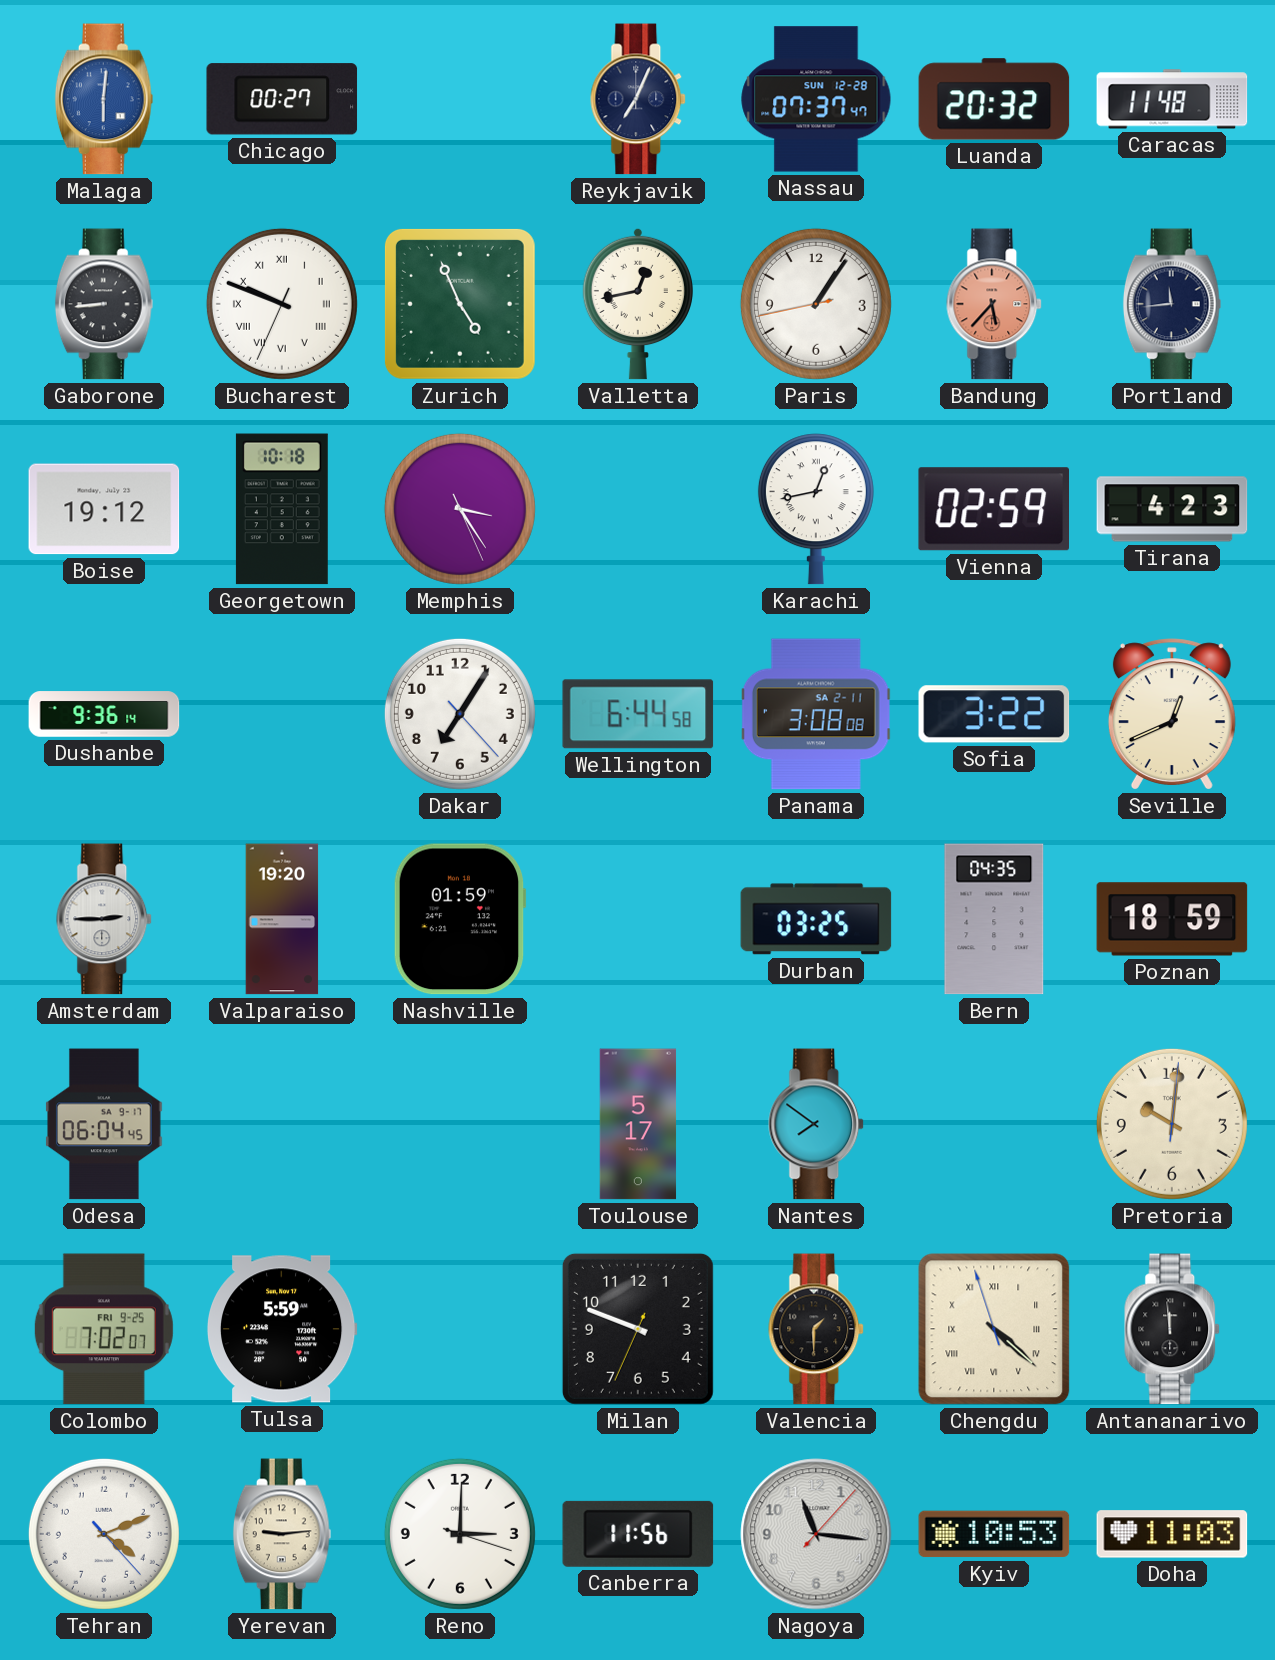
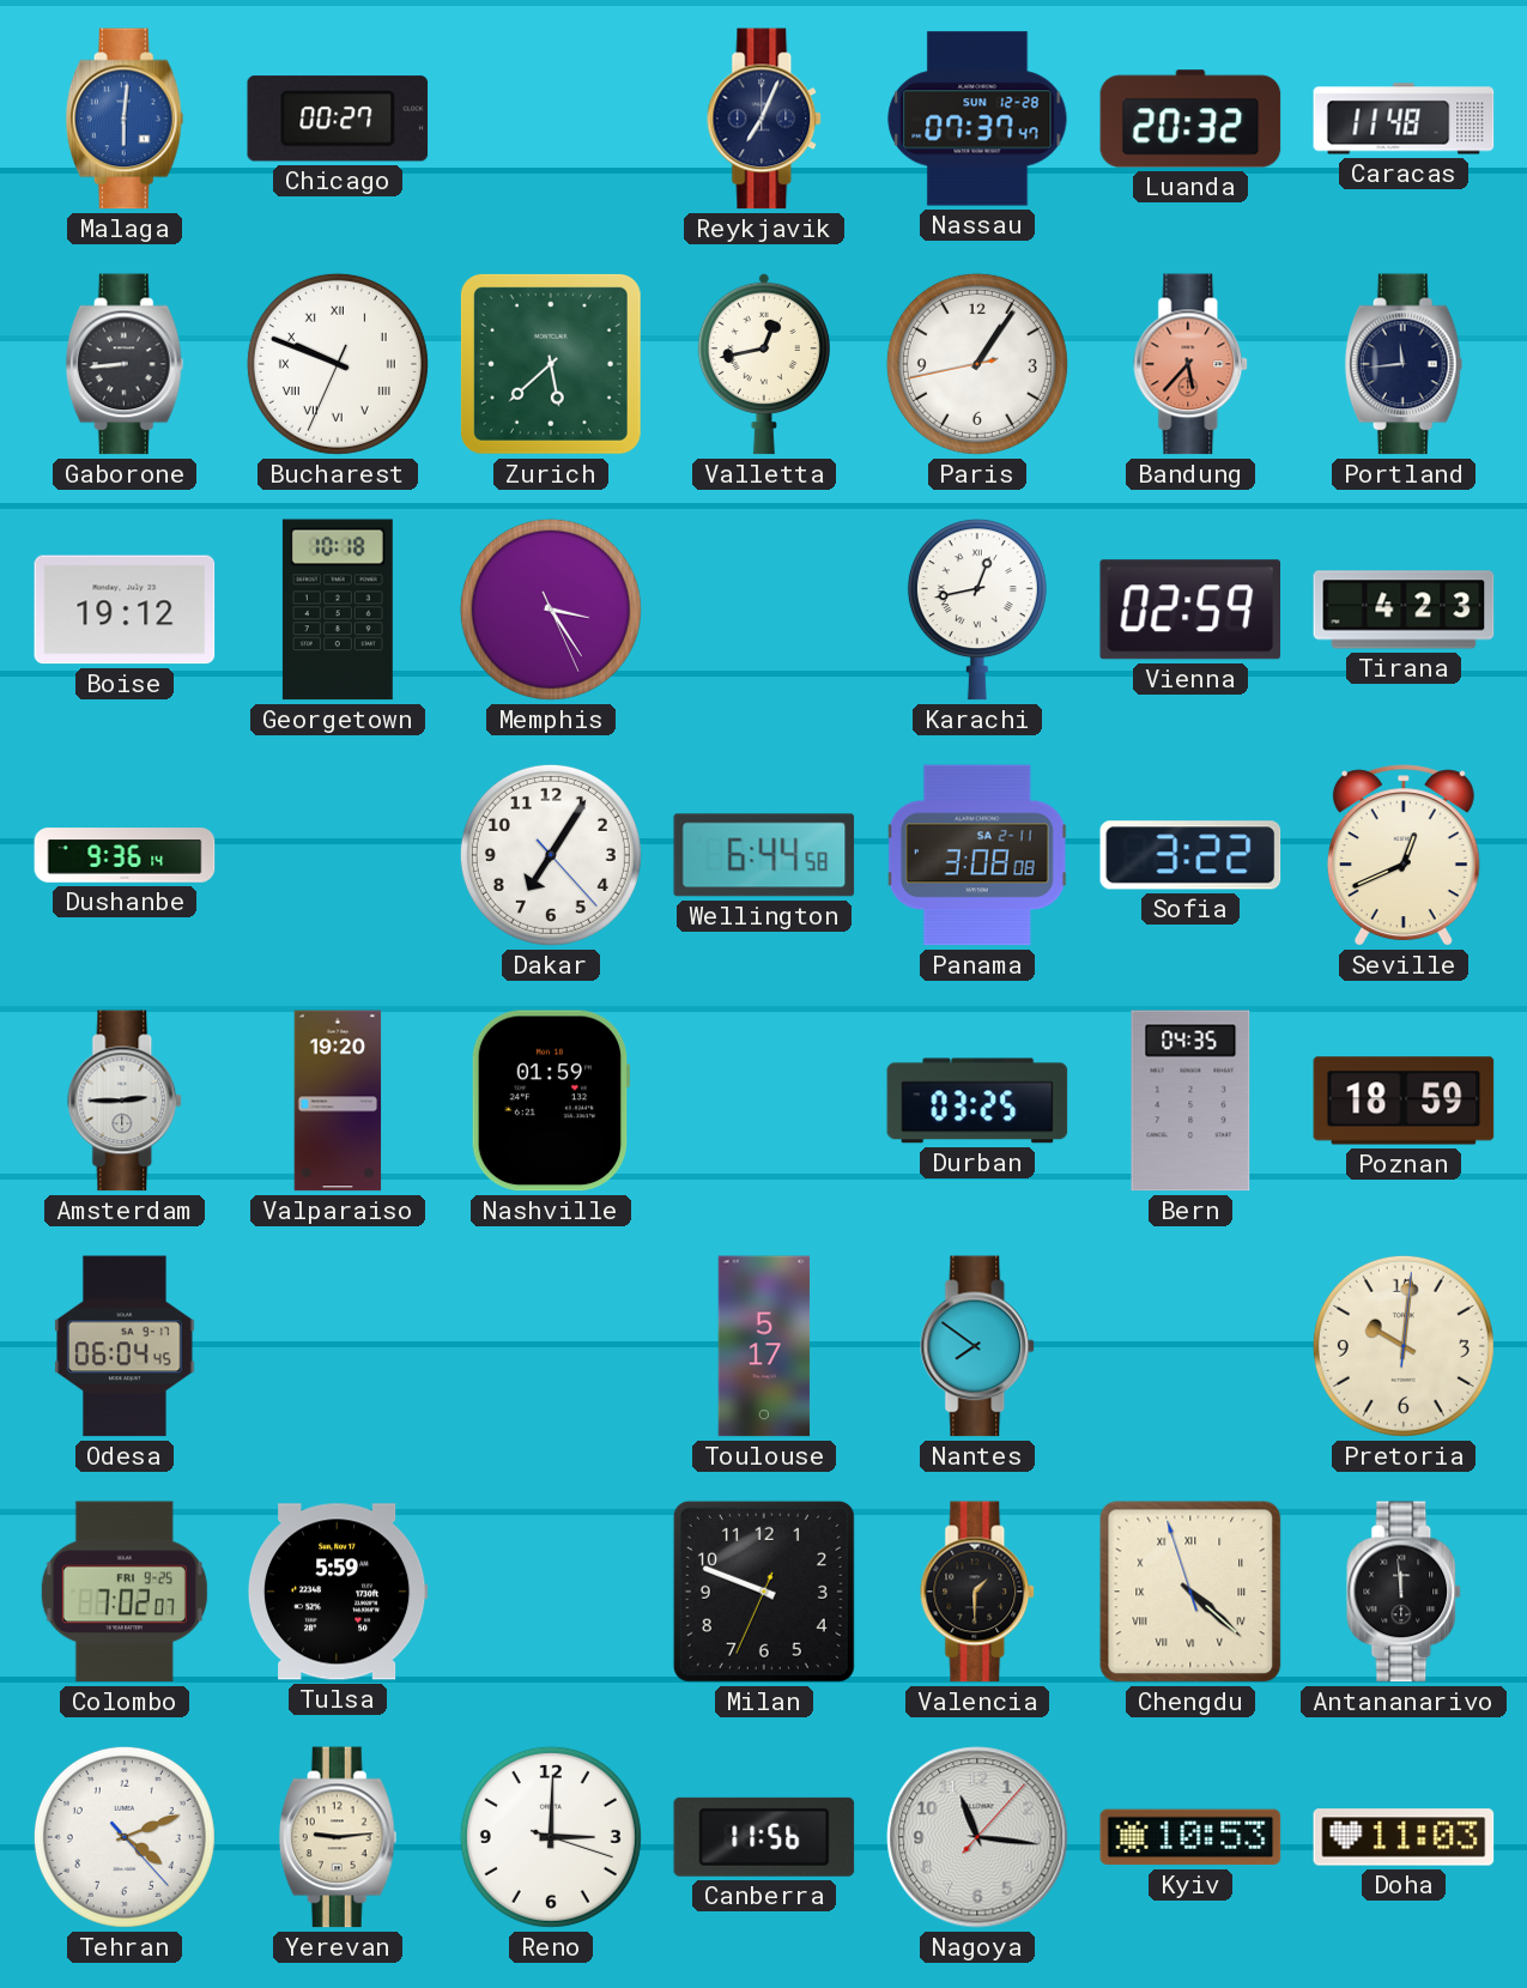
Zurich: 4:56 -> 5:38 (551, 364)
